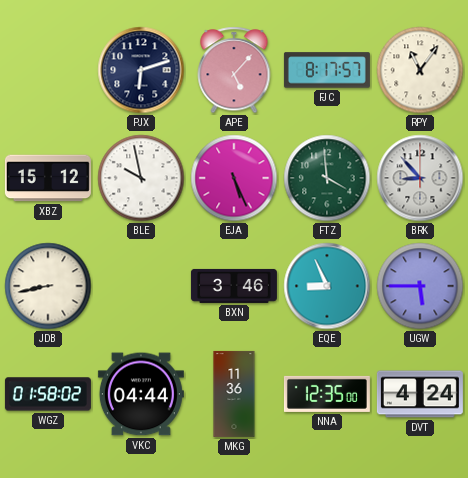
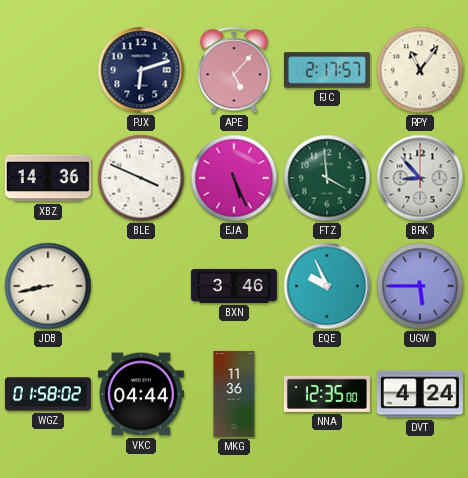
FJC: 8:17 -> 2:17 (327, 70)
XBZ: 15:12 -> 14:36 (48, 178)
BLE: 9:58 -> 3:49 (141, 178)
EQE: 8:56 -> 9:56 (327, 286)
